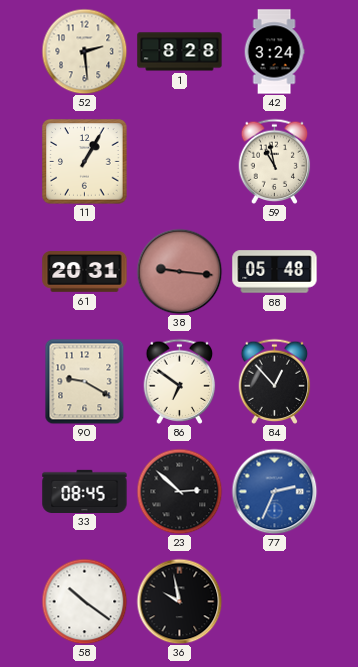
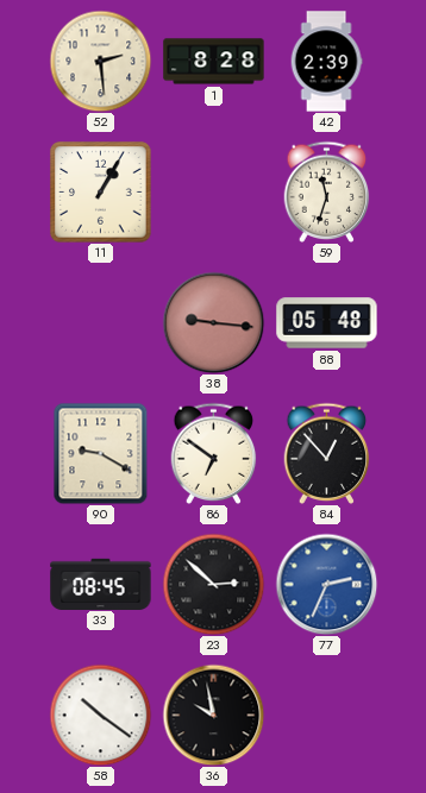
42: 3:24 -> 2:39 (326, 62)
59: 10:58 -> 11:33 (327, 191)
61: 20:31 -> none (85, 272)
